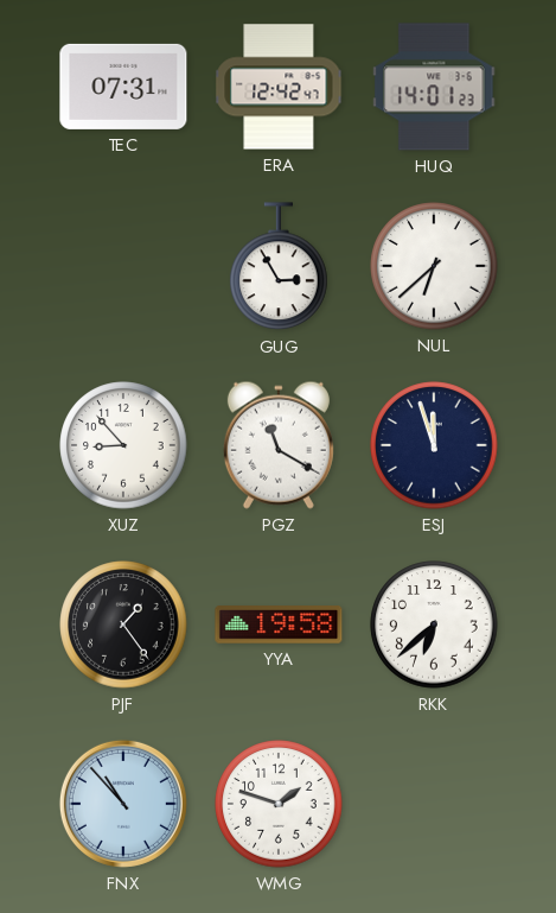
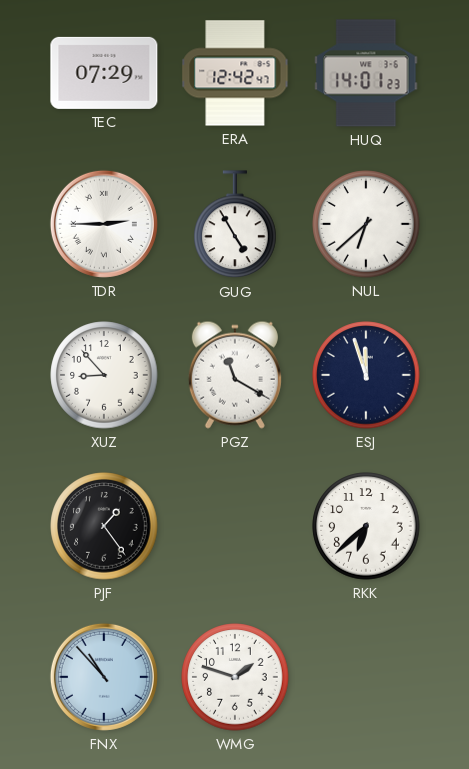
TEC: 07:31 -> 07:29 (104, 73)
TDR: none -> 2:45 (104, 224)
GUG: 2:55 -> 4:55 (235, 225)
YYA: 19:58 -> none (279, 624)
